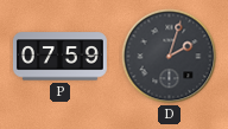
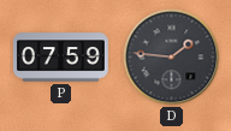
D: 2:03 -> 1:46 (172, 58)
